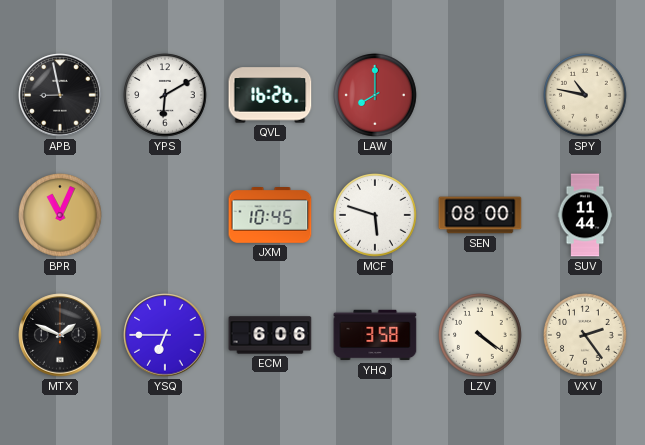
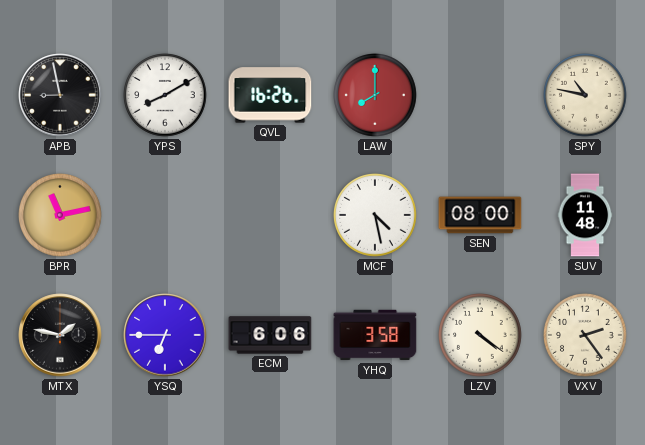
YPS: 6:10 -> 8:10 (166, 96)
BPR: 11:04 -> 11:13 (61, 216)
JXM: 10:45 -> none (270, 216)
MCF: 5:48 -> 4:28 (376, 216)
SUV: 11:44 -> 11:48 (585, 215)
MTX: 1:49 -> 1:47 (60, 335)
